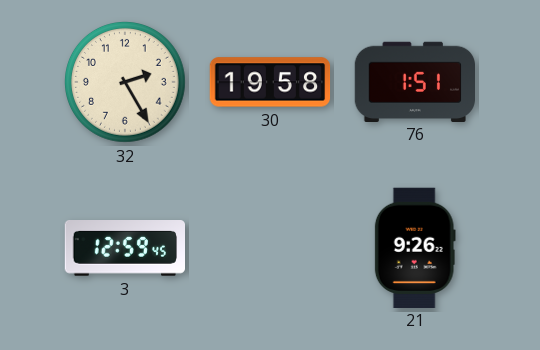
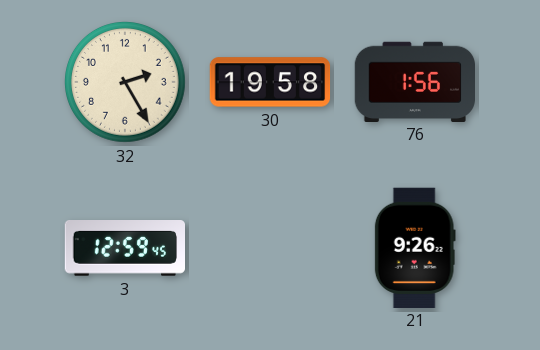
76: 1:51 -> 1:56 (415, 81)
